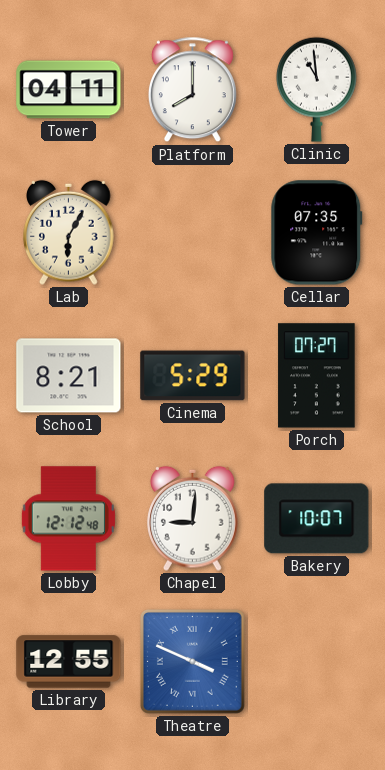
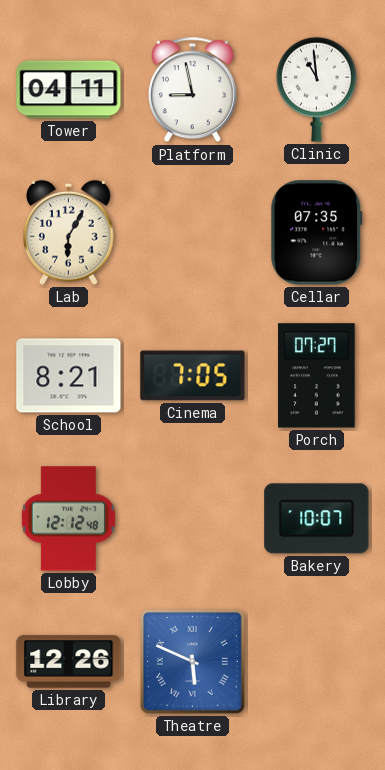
Platform: 8:00 -> 8:58 (192, 90)
Cinema: 5:29 -> 7:05 (193, 376)
Chapel: 9:01 -> none (193, 518)
Library: 12:55 -> 12:26 (69, 662)
Theatre: 3:49 -> 5:49 (192, 661)
